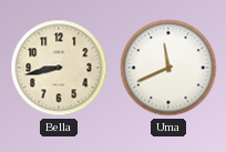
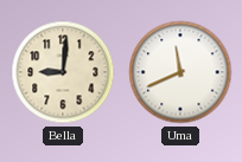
Bella: 8:43 -> 9:01 (63, 72)
